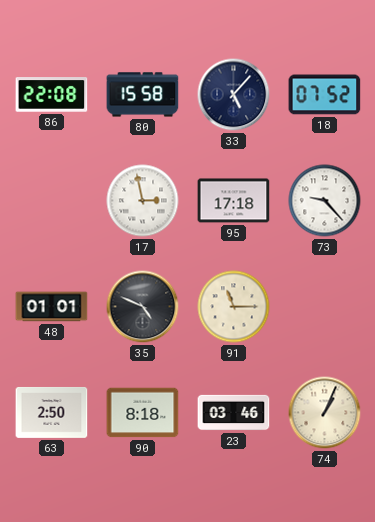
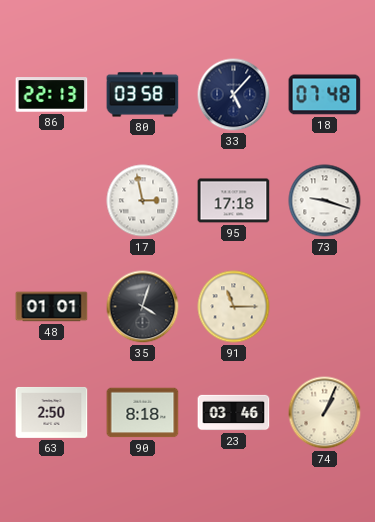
86: 22:08 -> 22:13 (52, 95)
80: 15:58 -> 03:58 (143, 95)
18: 07:52 -> 07:48 (325, 95)
73: 9:23 -> 9:18 (325, 201)
35: 4:49 -> 4:03 (143, 307)
